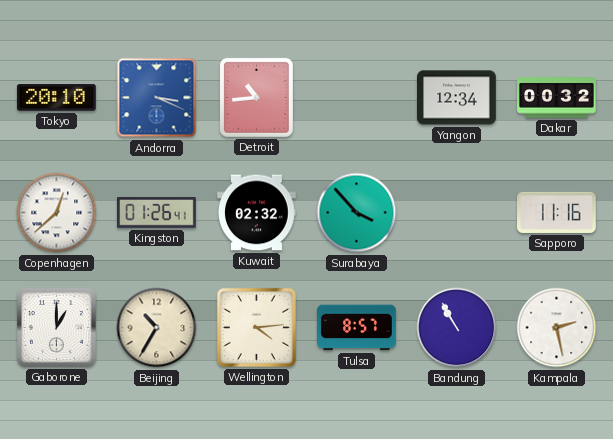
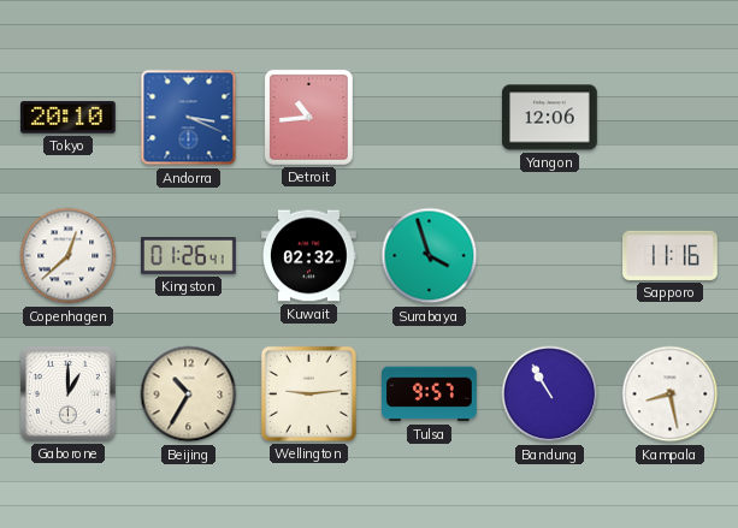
Yangon: 12:34 -> 12:06 (550, 118)
Dakar: 00:32 -> none (557, 98)
Surabaya: 3:53 -> 3:57 (430, 256)
Wellington: 4:14 -> 9:14 (308, 393)
Tulsa: 8:57 -> 9:57 (430, 394)
Kampala: 2:28 -> 8:28 (671, 394)
